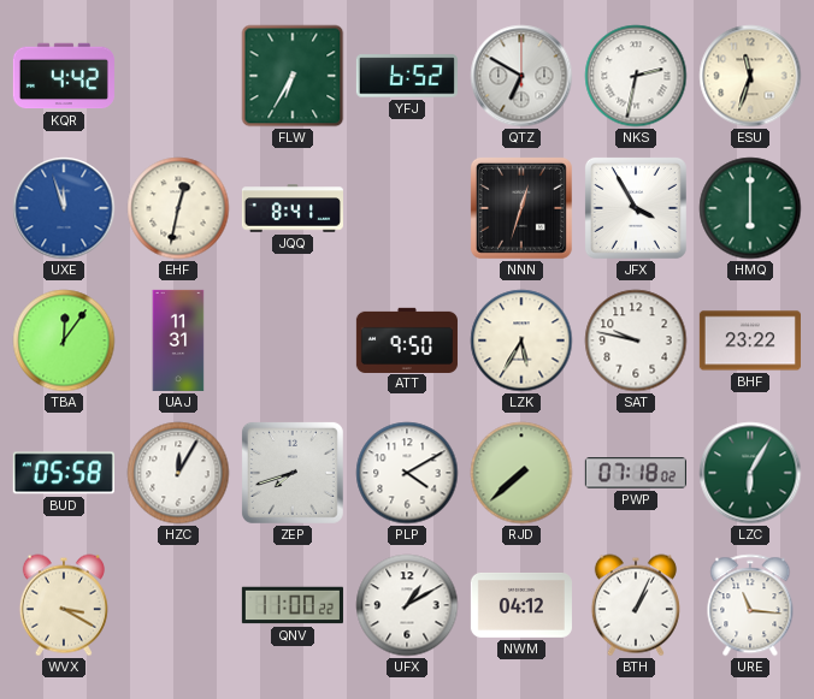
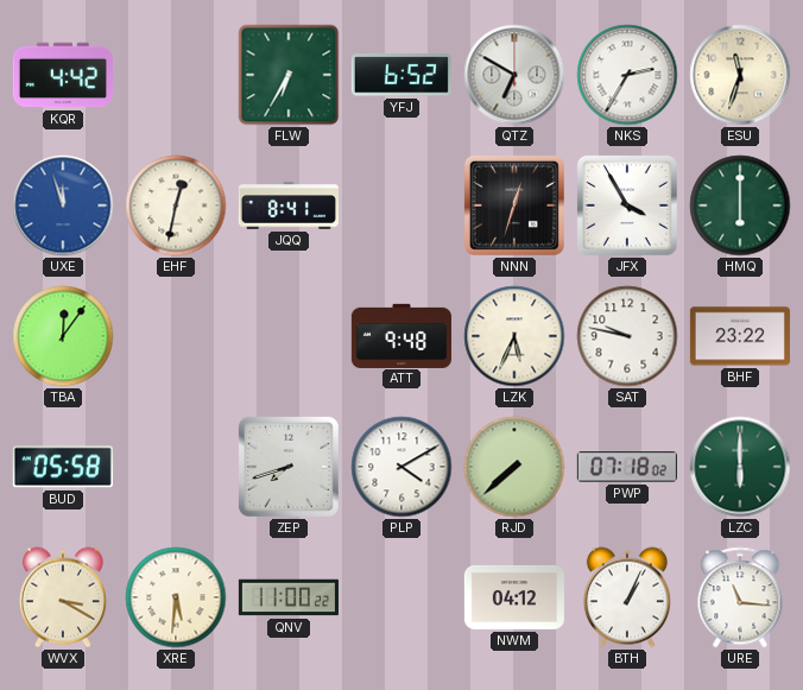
NKS: 2:32 -> 2:35 (627, 75)
UAJ: 11:31 -> none (178, 340)
ATT: 9:50 -> 9:48 (401, 335)
LZK: 5:35 -> 5:34 (514, 336)
HZC: 12:05 -> none (178, 473)
LZC: 6:05 -> 6:00 (740, 467)
XRE: none -> 5:31 (176, 597)
UFX: 1:10 -> none (407, 605)
